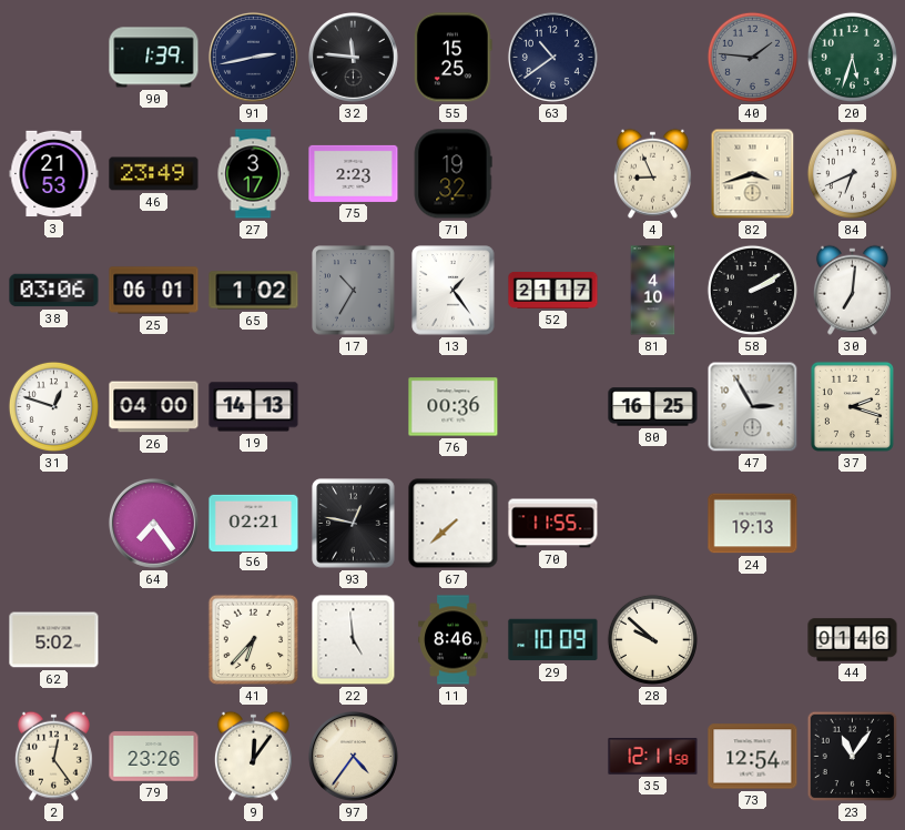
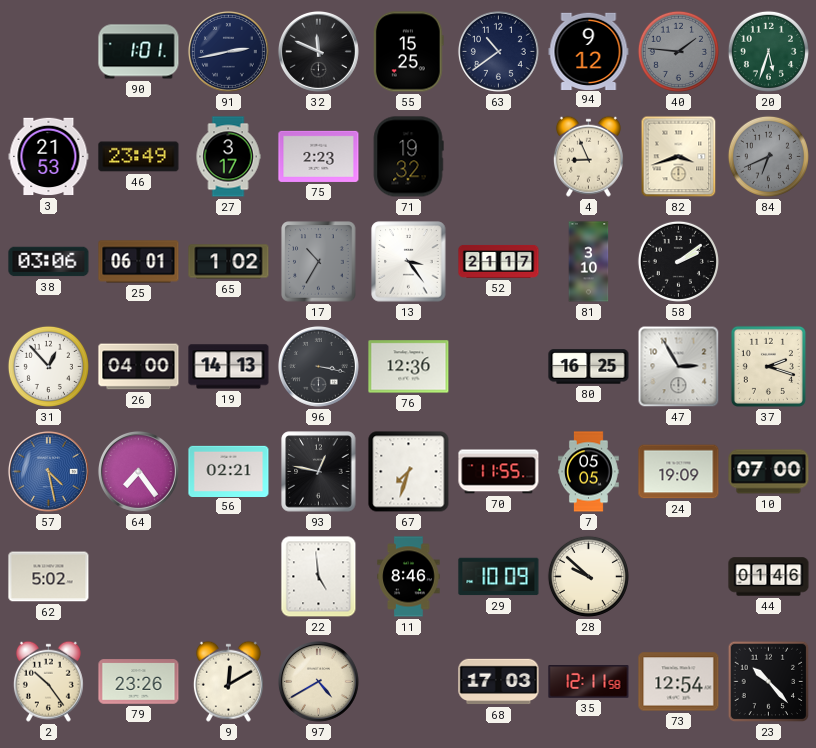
90: 1:39 -> 1:01 (139, 52)
32: 11:46 -> 11:49 (318, 51)
94: none -> 9:12 (589, 51)
84 dial: white -> grey (768, 156)
13: 1:24 -> 3:24 (409, 262)
81: 4:10 -> 3:10 (589, 262)
58: 2:10 -> 2:09 (678, 261)
30: 7:01 -> none (852, 290)
31: 12:48 -> 12:53 (48, 366)
96: none -> 3:17 (318, 366)
76: 00:36 -> 12:36 (409, 367)
57: none -> 4:28 (48, 471)
67: 7:38 -> 7:33 (409, 472)
7: none -> 05:05 (589, 472)
24: 19:13 -> 19:09 (679, 472)
10: none -> 07:00 (769, 472)
41: 6:37 -> none (254, 640)
2: 12:24 -> 10:24 (48, 681)
9: 12:06 -> 12:10 (228, 681)
97: 4:36 -> 4:40 (318, 681)
68: none -> 17:03 (499, 682)
23: 11:06 -> 10:23 (769, 682)
